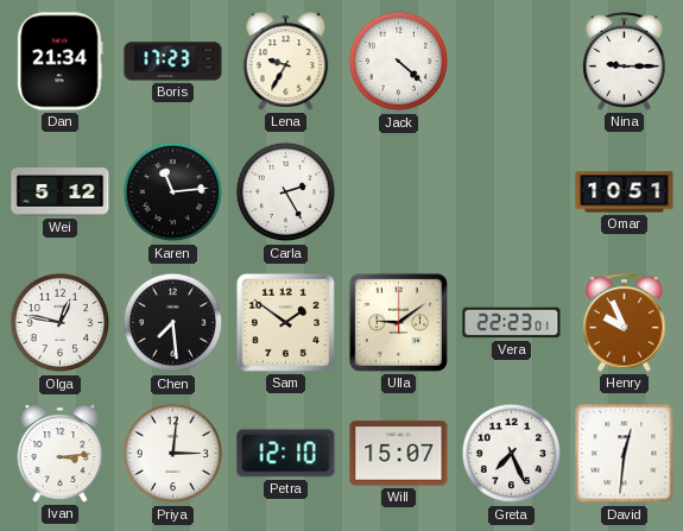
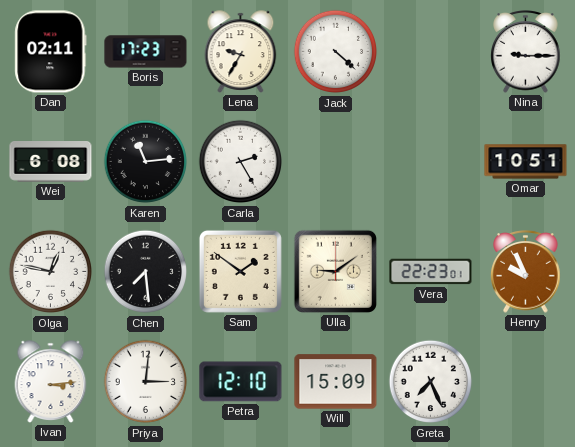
Dan: 21:34 -> 02:11 (51, 52)
Wei: 5:12 -> 6:08 (51, 162)
Will: 15:07 -> 15:09 (336, 382)
David: 12:31 -> none (625, 454)
